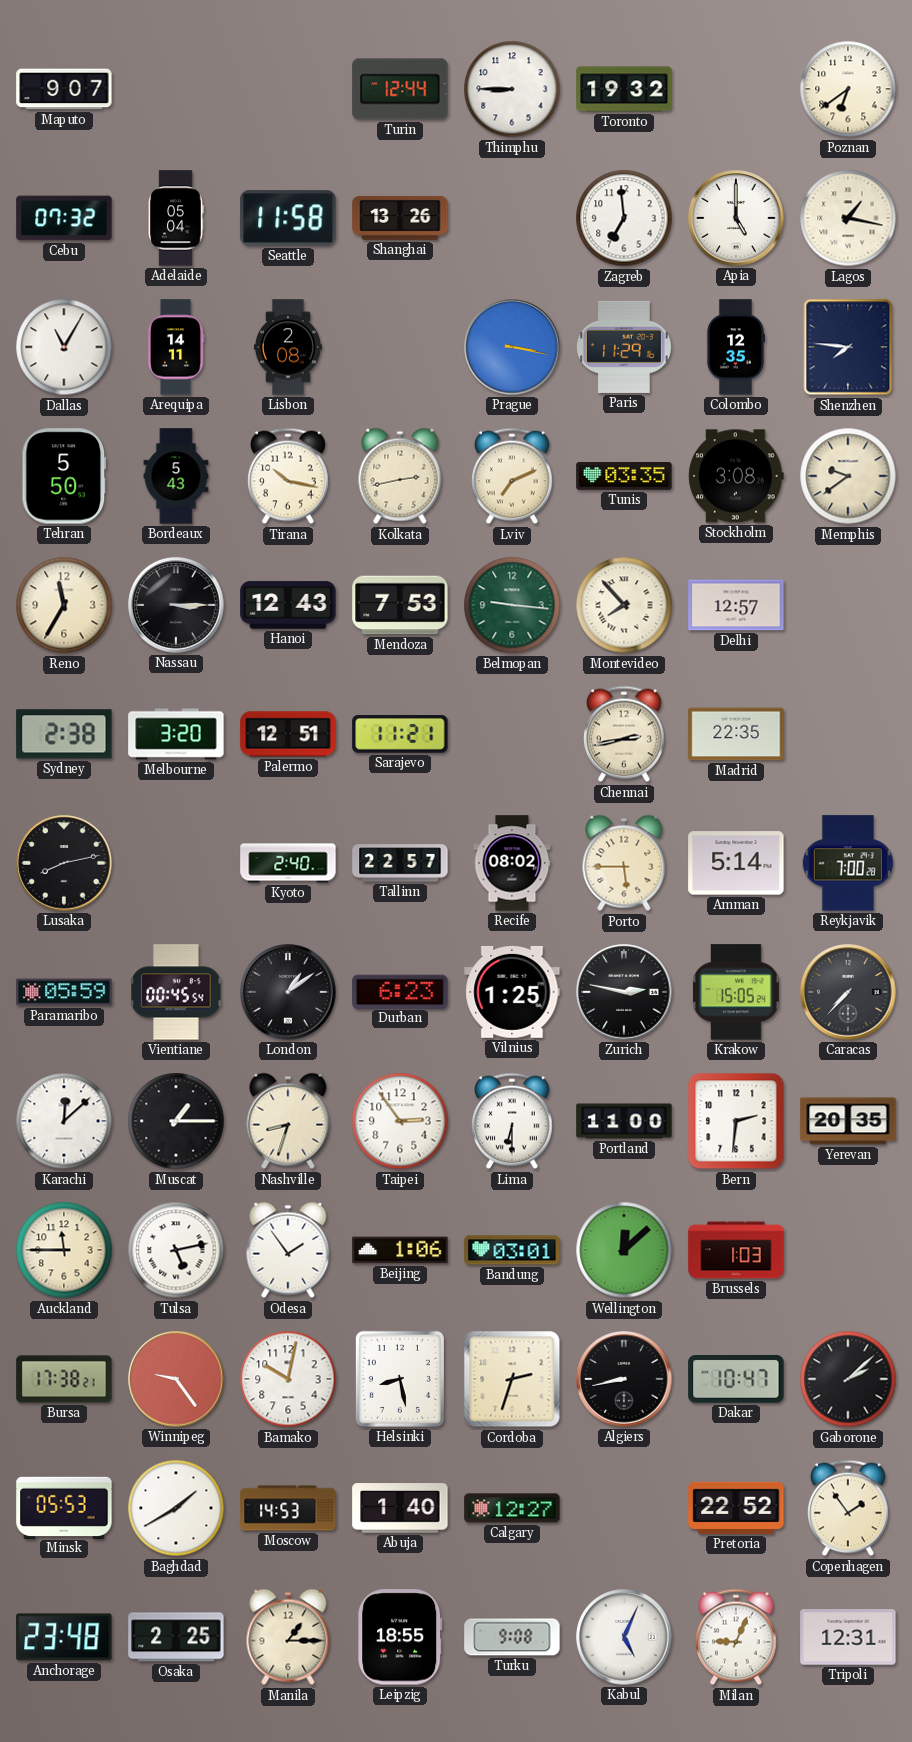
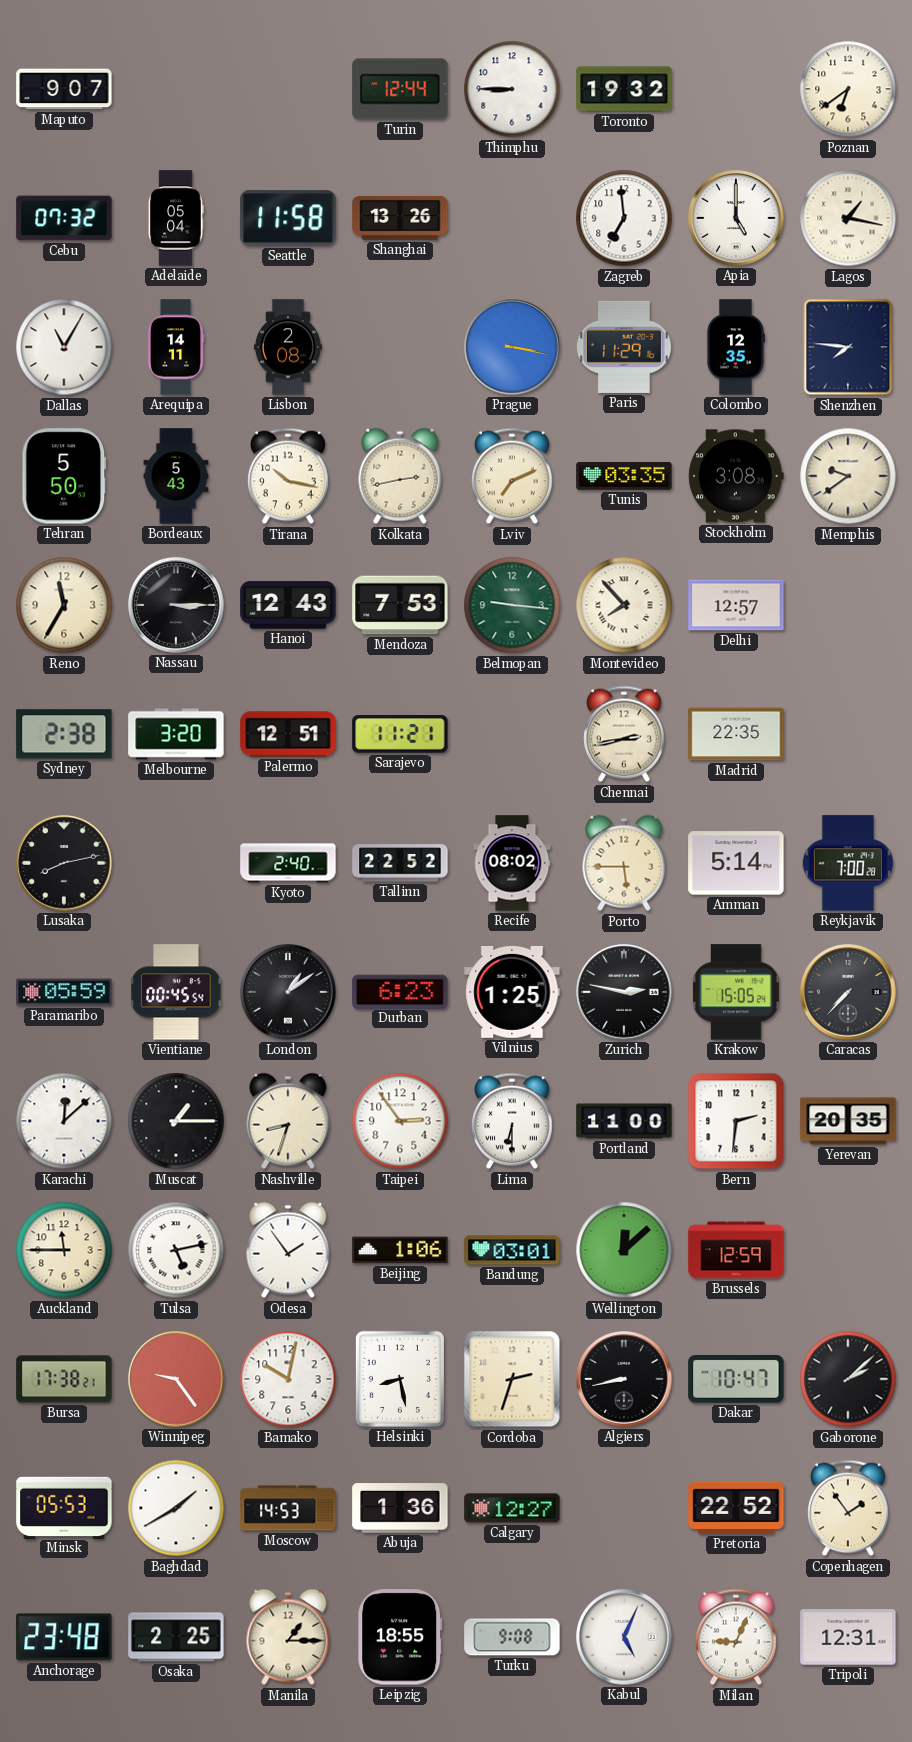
Tallinn: 22:57 -> 22:52 (400, 863)
Brussels: 1:03 -> 12:59 (736, 1250)
Abuja: 1:40 -> 1:36 (400, 1508)
